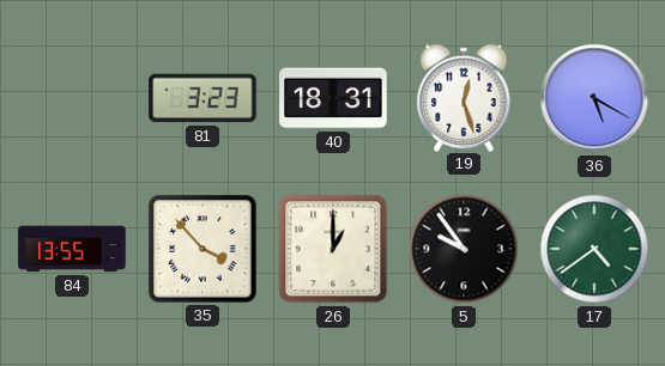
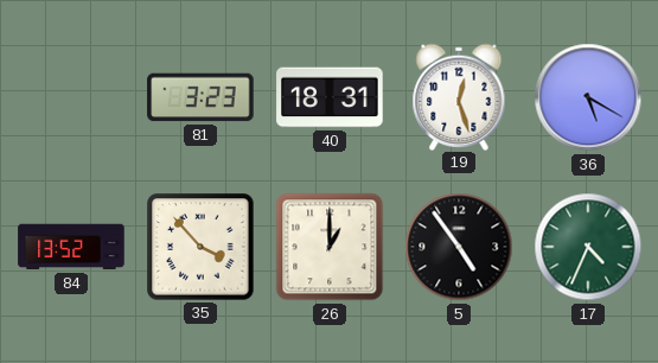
84: 13:55 -> 13:52 (71, 247)
5: 9:54 -> 4:54 (459, 247)
17: 4:39 -> 4:34 (588, 247)
